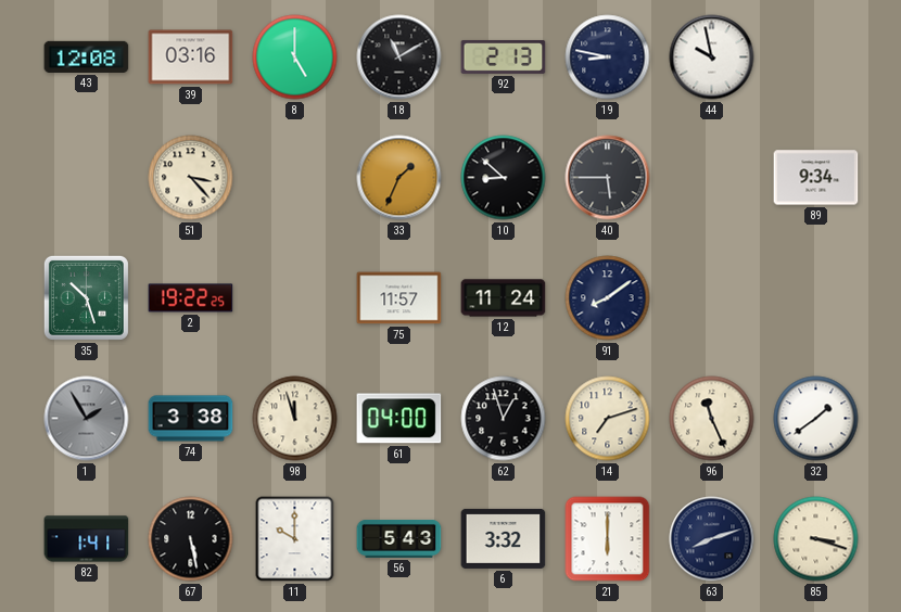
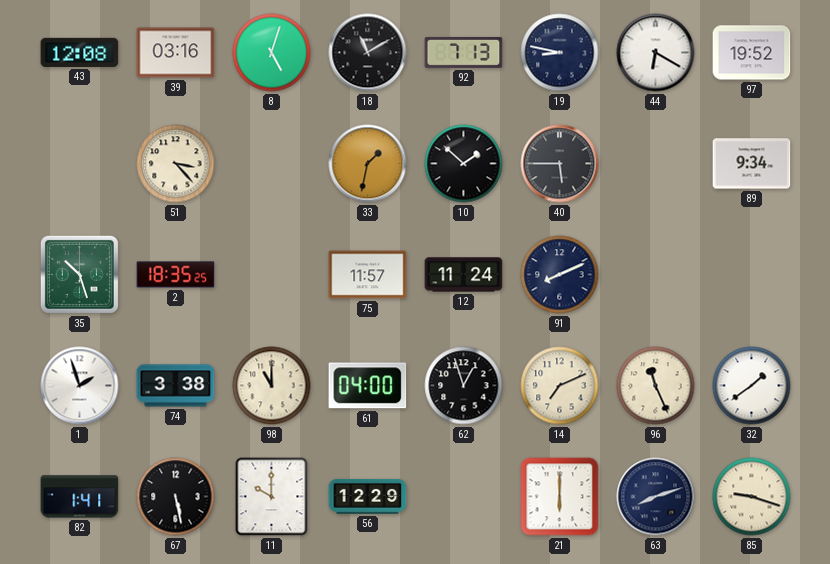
8: 5:00 -> 5:03 (272, 53)
92: 2:13 -> 7:13 (464, 52)
44: 9:58 -> 6:20 (656, 53)
97: none -> 19:52 (752, 53)
33: 1:34 -> 1:32 (368, 164)
10: 8:52 -> 1:52 (464, 164)
2: 19:22 -> 18:35 (176, 275)
91: 8:09 -> 8:11 (560, 275)
1: 1:55 -> 1:57 (80, 386)
1 dial: grey -> white (80, 386)
98: 11:57 -> 11:00 (272, 386)
14: 7:12 -> 7:11 (560, 386)
56: 5:43 -> 12:29 (368, 496)
6: 3:32 -> none (504, 538)
85: 3:18 -> 9:18 (752, 497)
